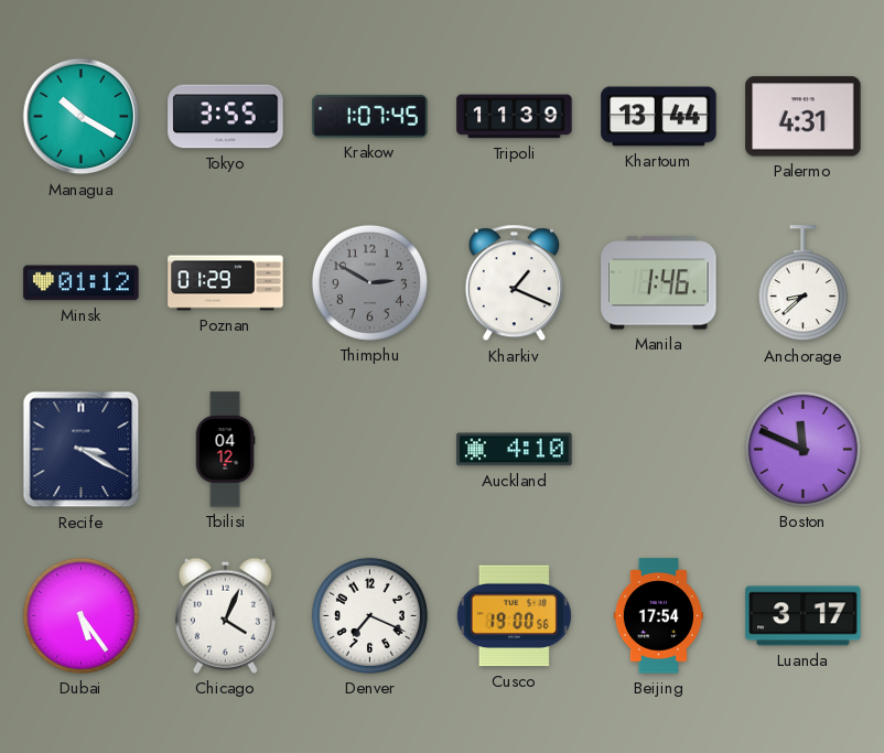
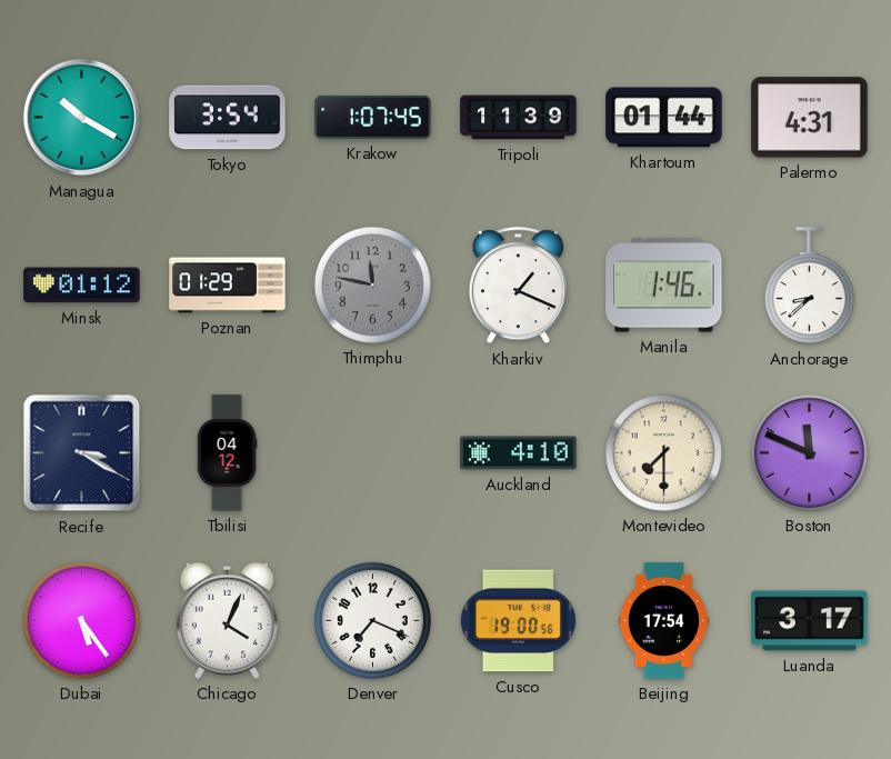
Tokyo: 3:55 -> 3:54 (228, 118)
Khartoum: 13:44 -> 01:44 (664, 118)
Thimphu: 2:50 -> 11:47 (372, 284)
Montevideo: none -> 7:30 (663, 452)
